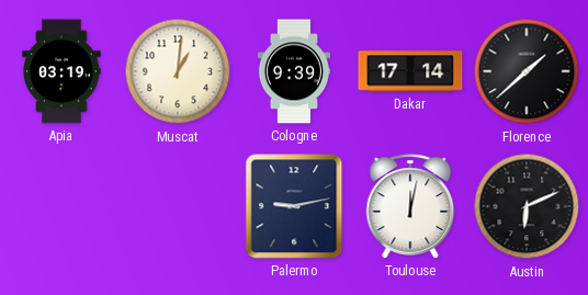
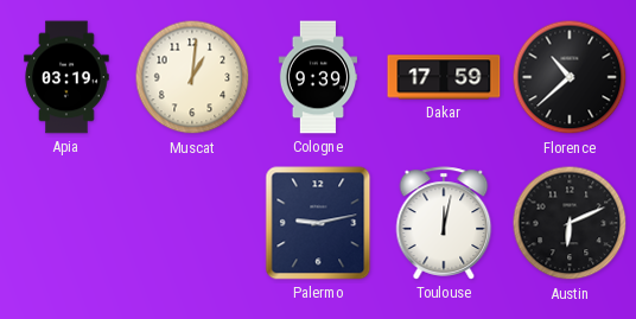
Dakar: 17:14 -> 17:59 (444, 77)
Florence: 1:38 -> 10:38 (570, 77)
